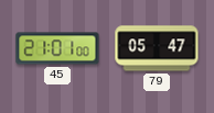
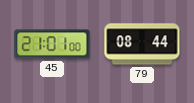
79: 05:47 -> 08:44 (142, 44)
